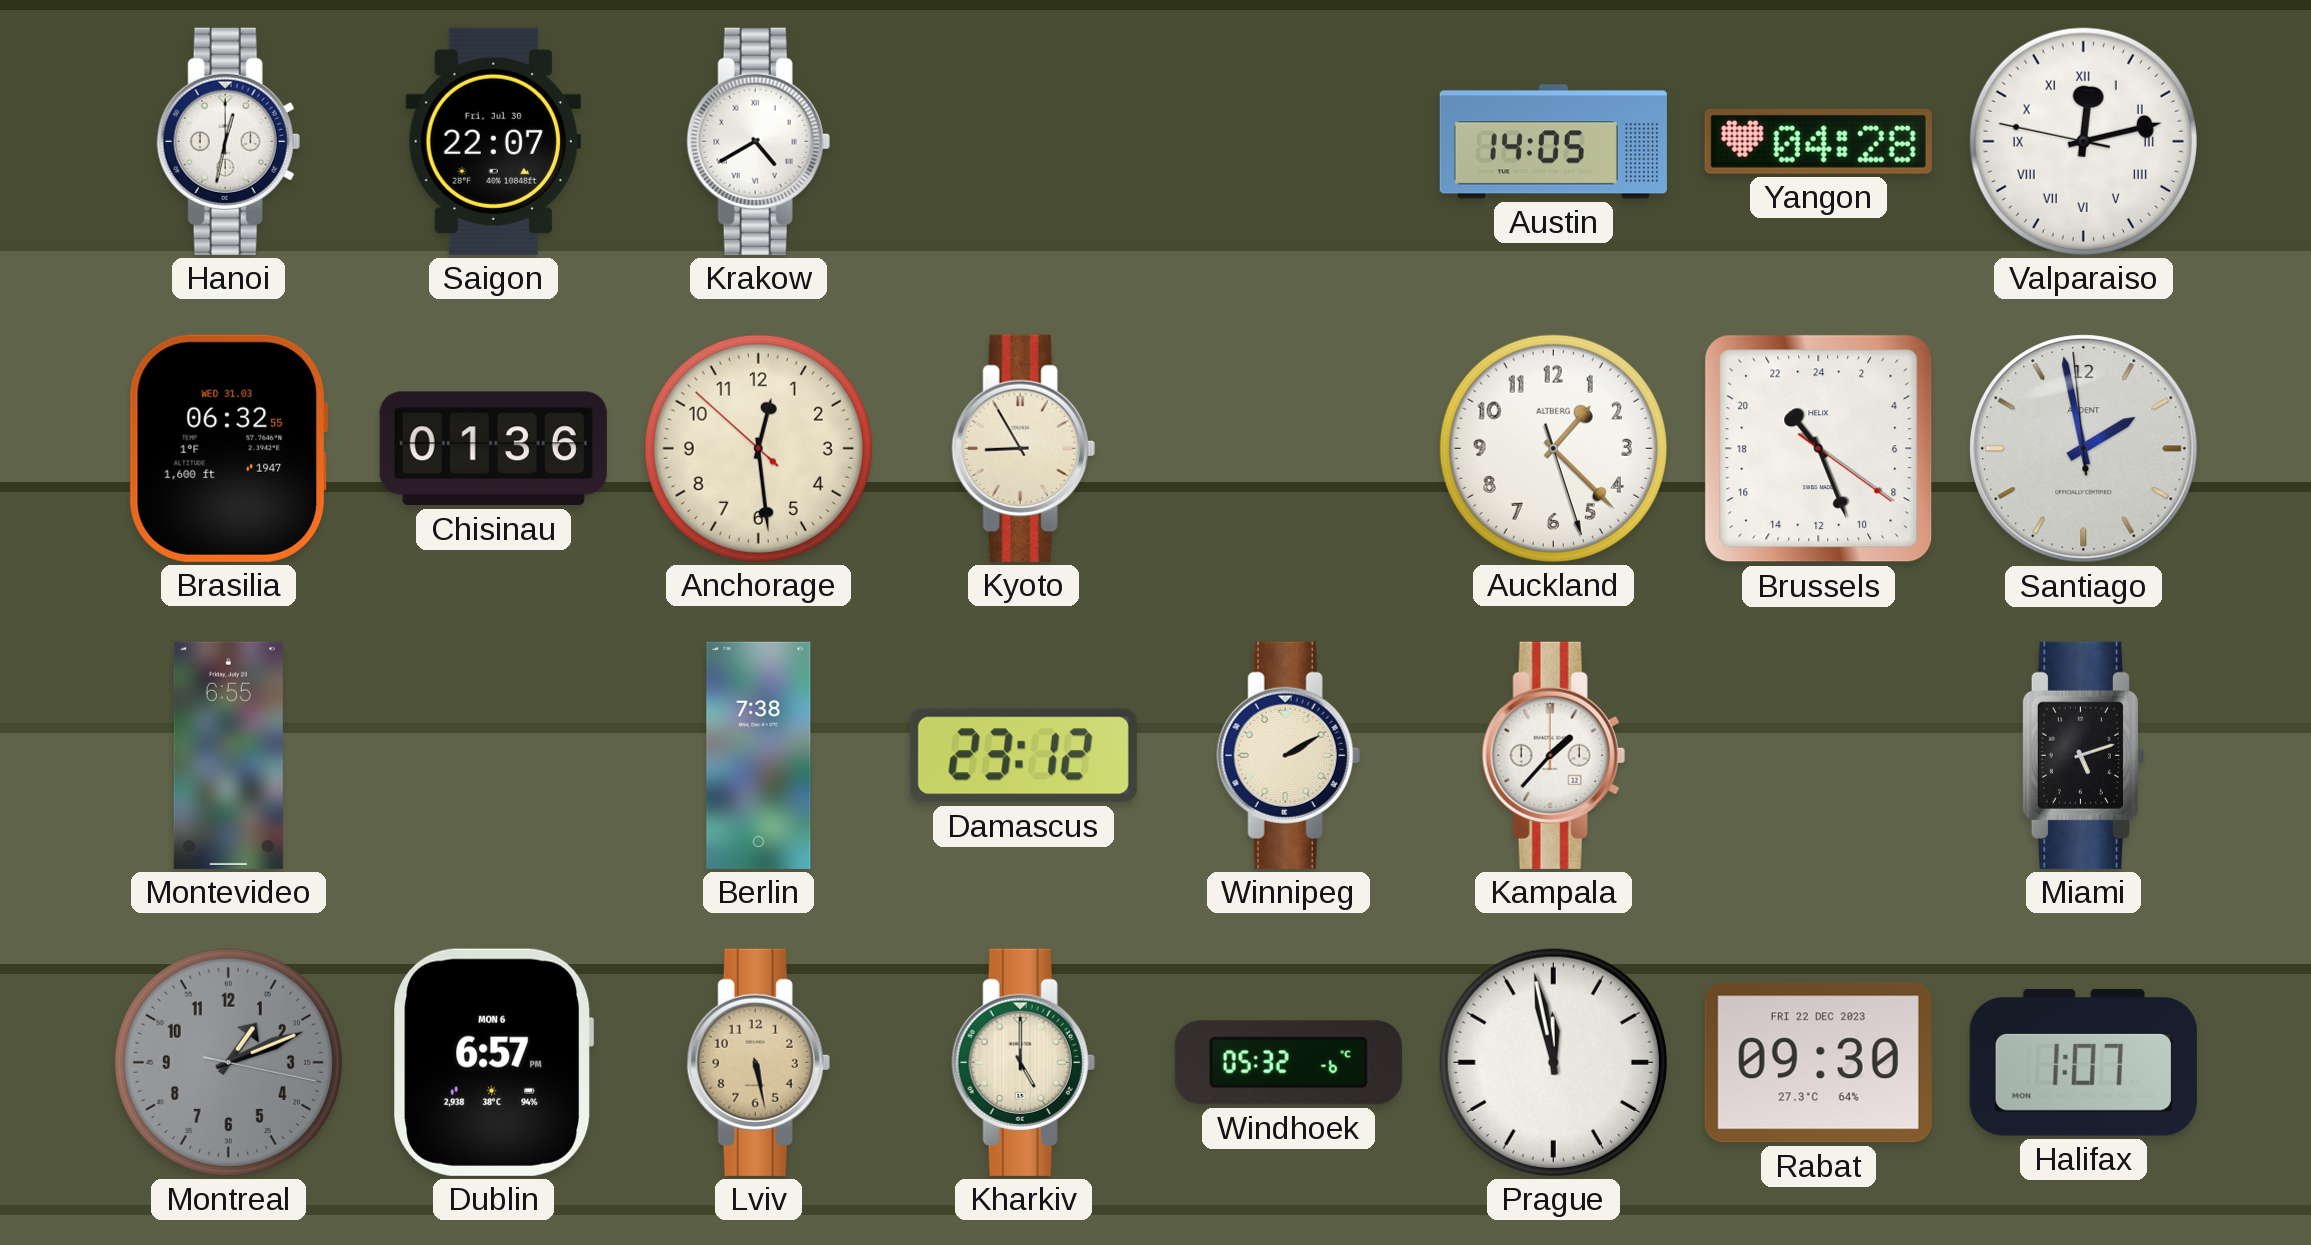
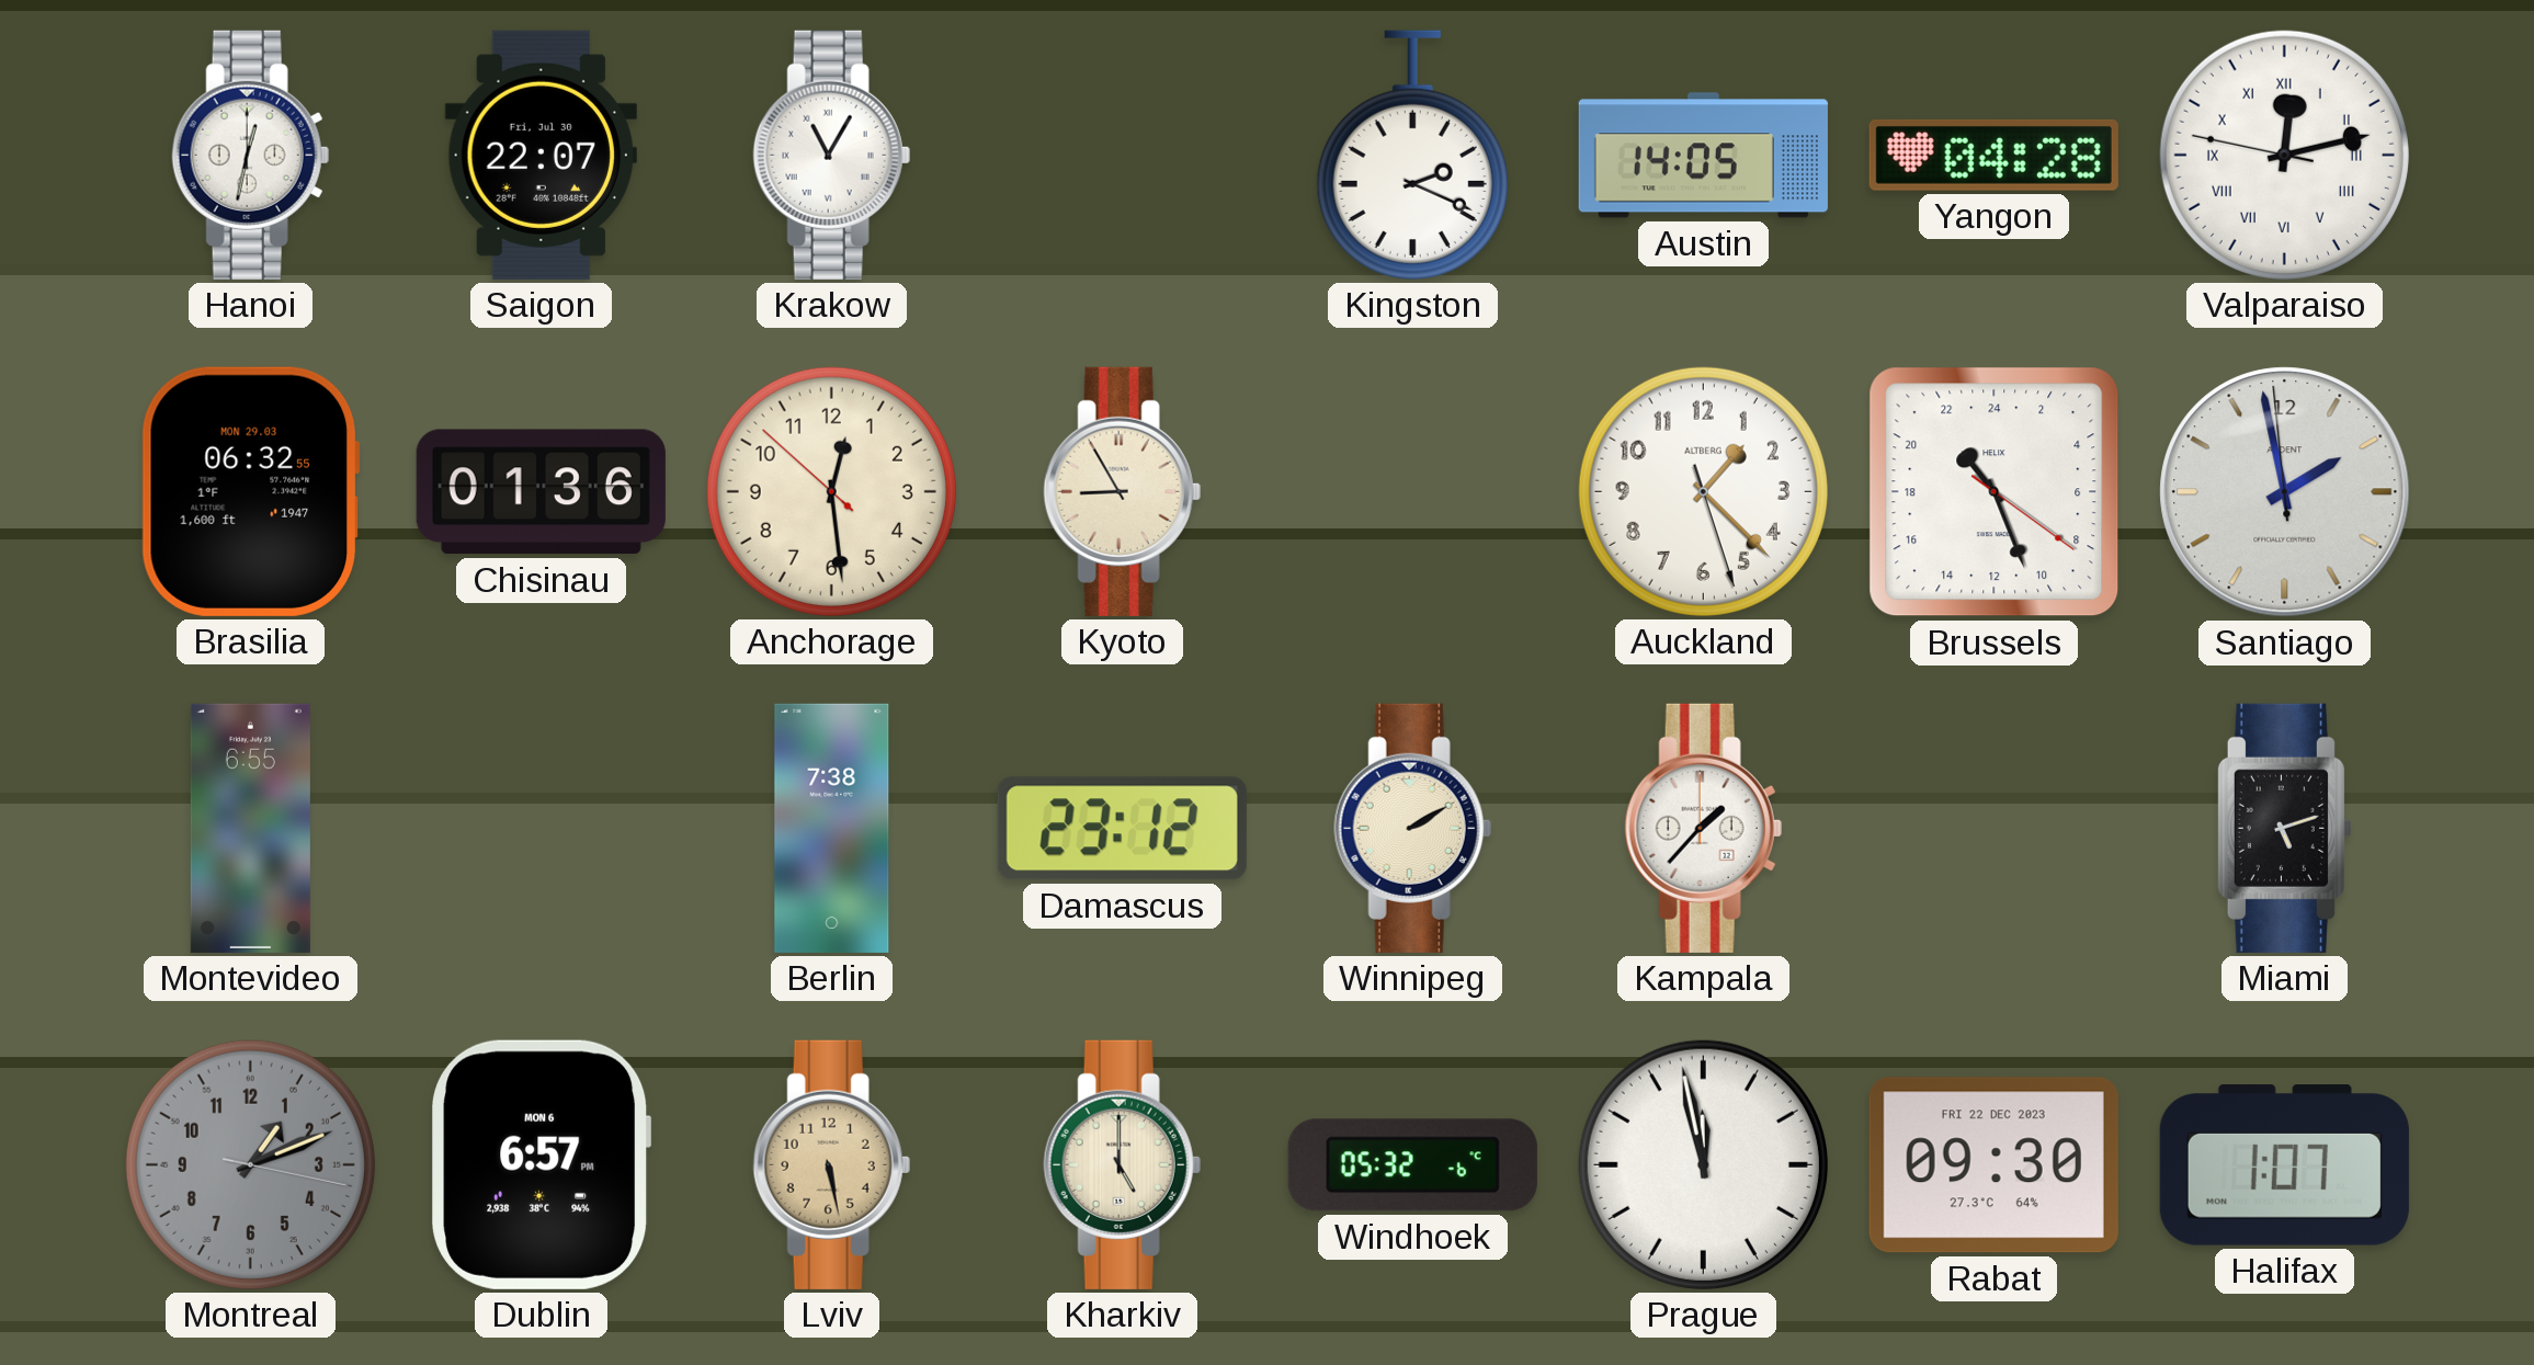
Krakow: 4:40 -> 11:05 (831, 155)
Kingston: none -> 2:19 (1412, 155)
Brasilia date: WED 31.03 -> MON 29.03 (250, 491)
